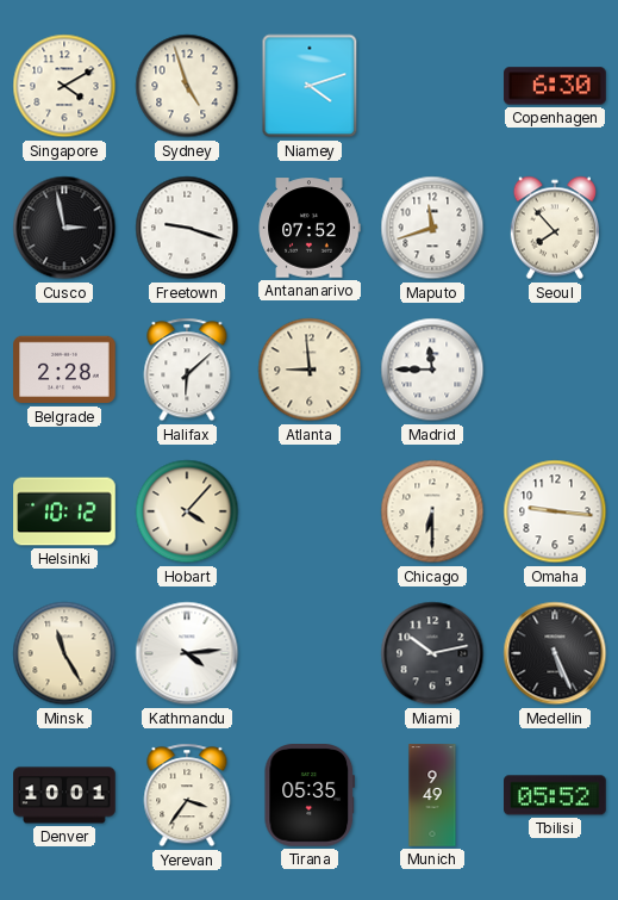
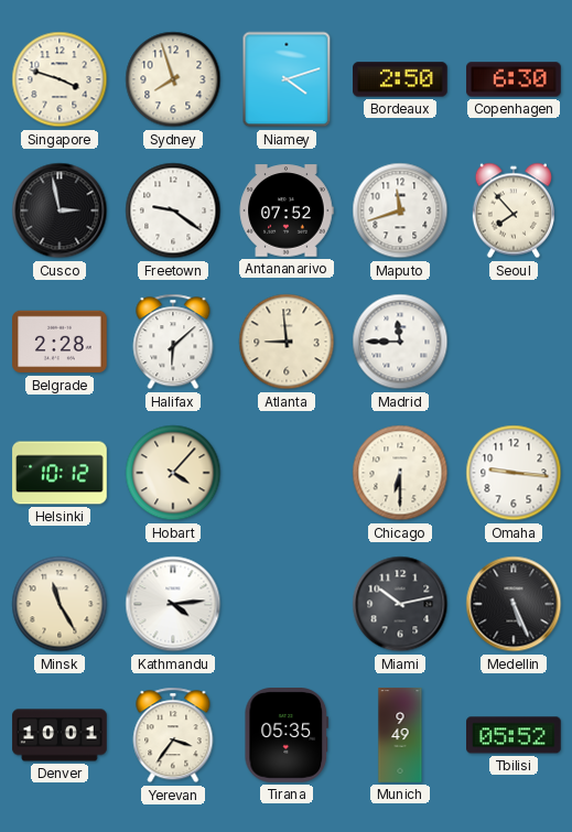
Singapore: 4:10 -> 3:48 (60, 79)
Sydney: 4:57 -> 7:57 (173, 79)
Bordeaux: none -> 2:50 (400, 79)
Freetown: 9:18 -> 9:21 (173, 210)
